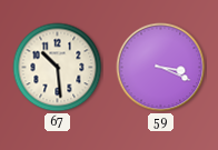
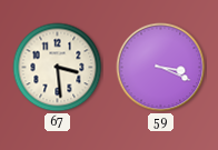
67: 10:29 -> 3:29 (58, 68)
